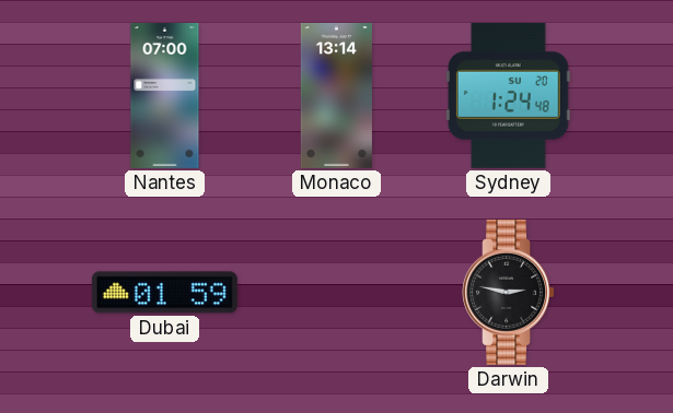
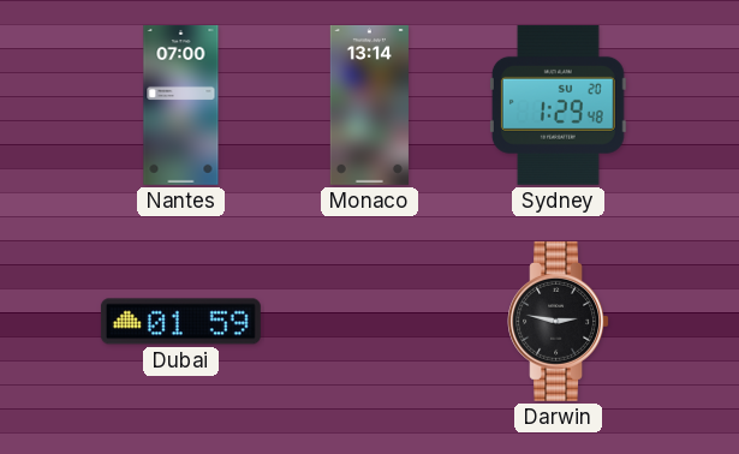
Sydney: 1:24 -> 1:29 (558, 104)
